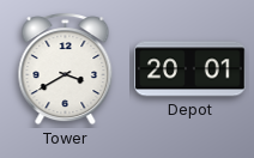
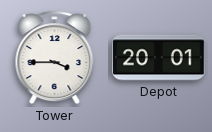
Tower: 3:40 -> 3:45 (55, 58)
